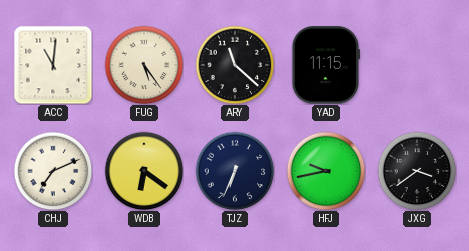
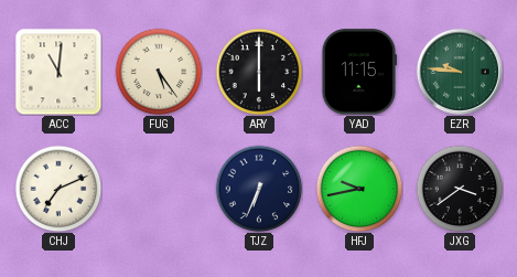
ARY: 11:22 -> 6:00 (259, 72)
EZR: none -> 9:46 (460, 72)
WDB: 6:21 -> none (144, 171)
